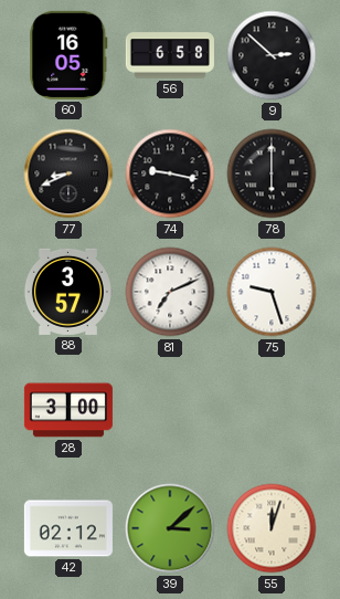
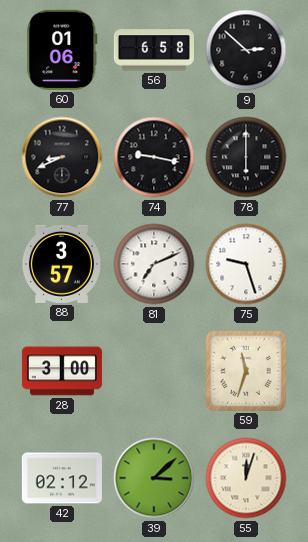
60: 16:05 -> 01:06 (62, 50)
59: none -> 11:33 (246, 371)
